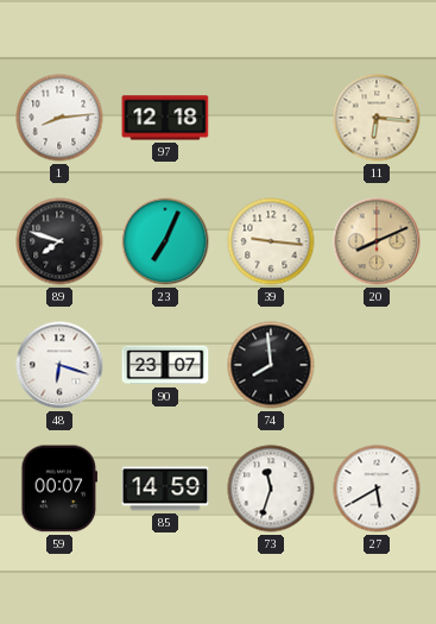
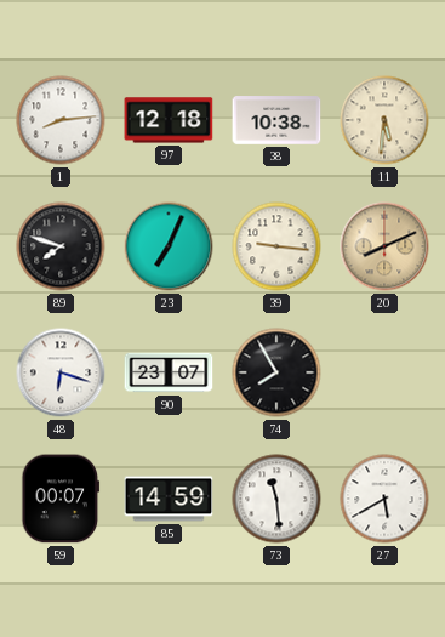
38: none -> 10:38 (276, 120)
11: 6:16 -> 5:31 (384, 120)
74: 7:59 -> 7:55 (276, 372)
73: 11:33 -> 11:29 (276, 499)
